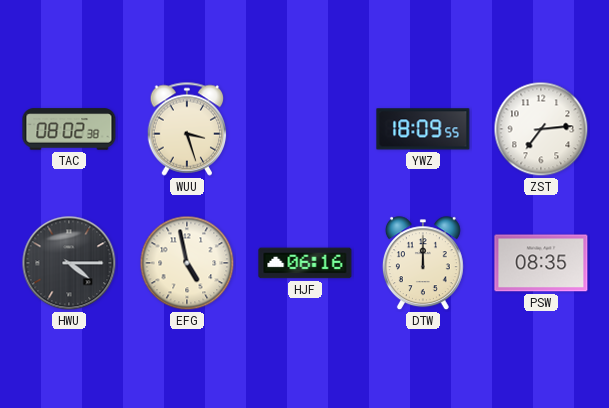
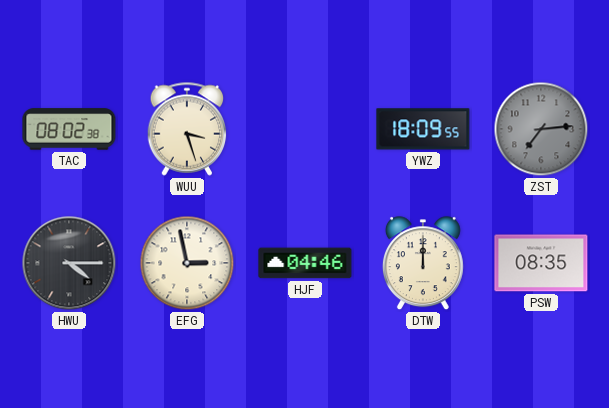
ZST dial: white -> grey (541, 129)
EFG: 4:58 -> 2:58 (187, 263)
HJF: 06:16 -> 04:46 (305, 263)
